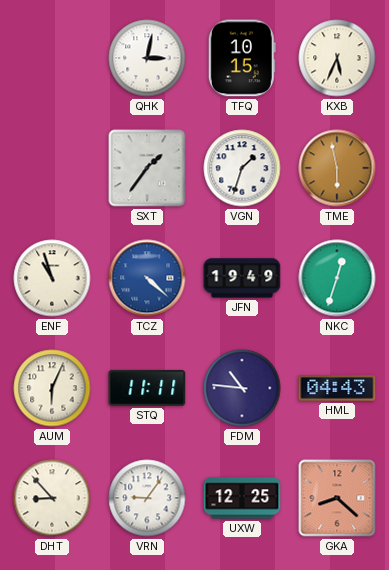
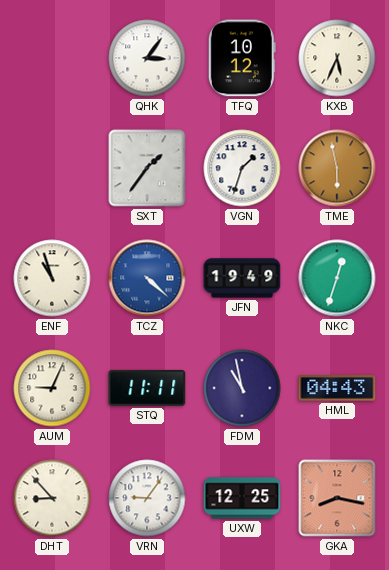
QHK: 3:02 -> 3:06 (147, 58)
TFQ: 10:15 -> 10:12 (242, 58)
AUM: 6:04 -> 9:04 (52, 388)
FDM: 10:46 -> 10:58 (242, 388)
GKA: 8:22 -> 8:17 (337, 498)
